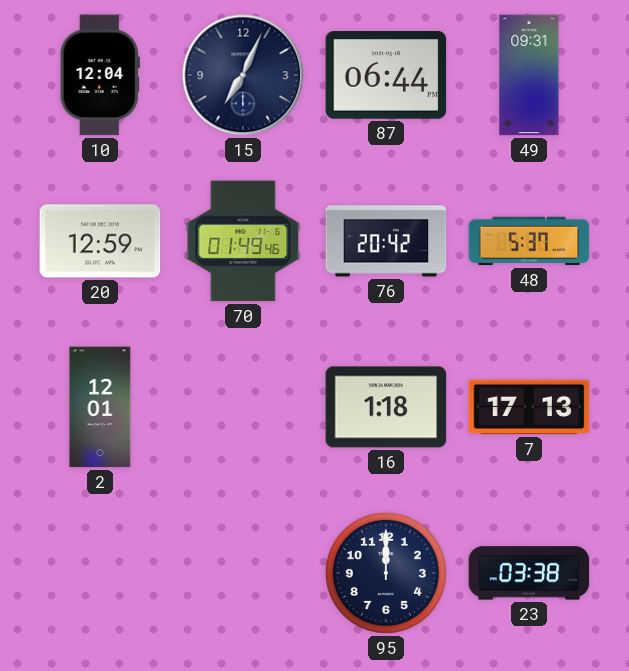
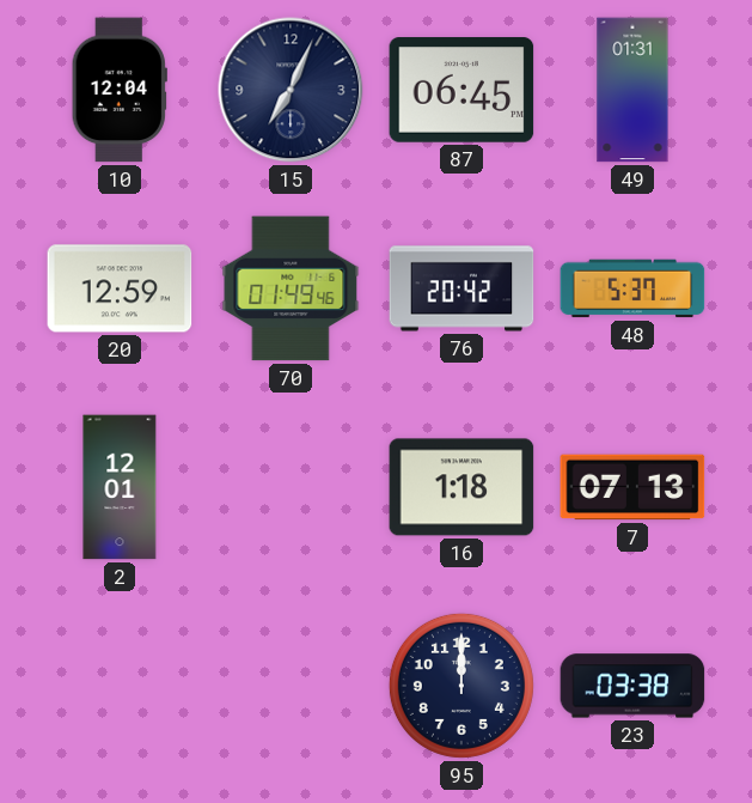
87: 06:44 -> 06:45 (461, 90)
49: 09:31 -> 01:31 (632, 90)
7: 17:13 -> 07:13 (632, 487)
